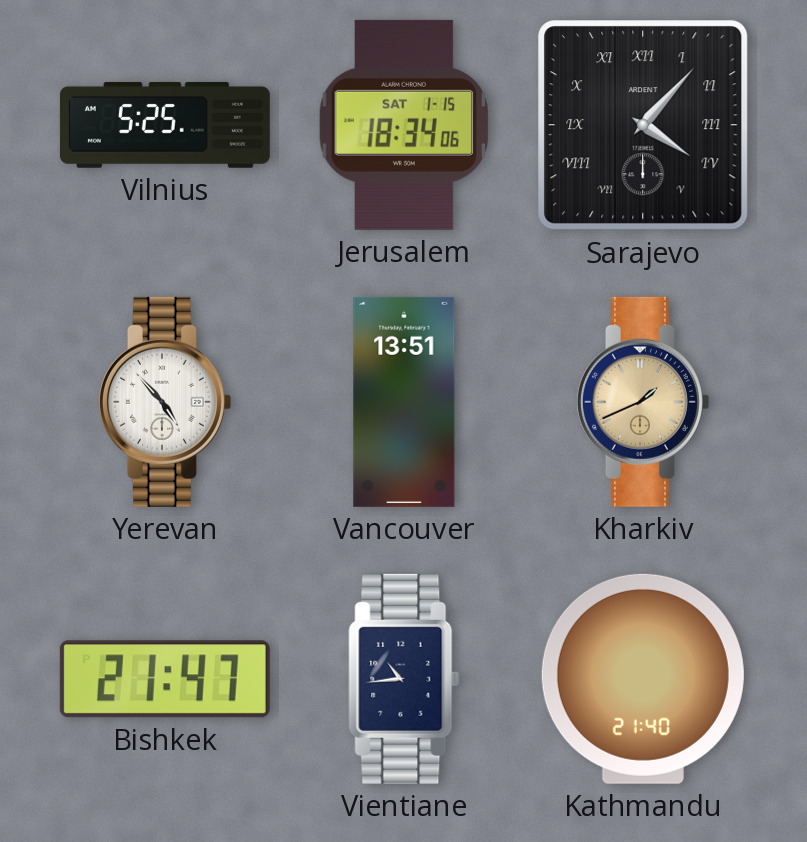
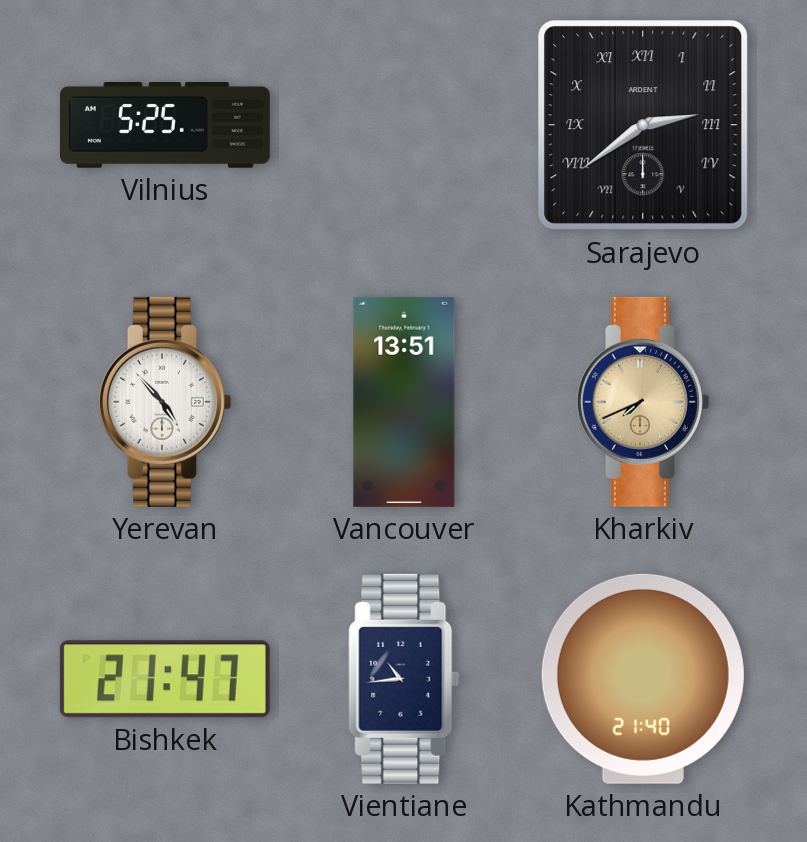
Jerusalem: 18:34 -> none (404, 125)
Sarajevo: 4:07 -> 2:39 (643, 125)
Kharkiv: 1:41 -> 7:41 (642, 402)
